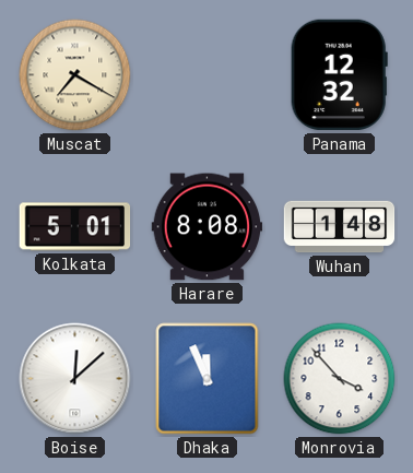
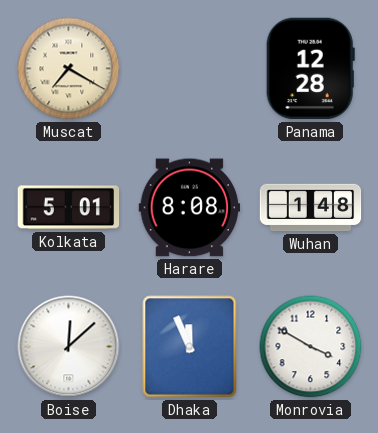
Panama: 12:32 -> 12:28 (310, 69)
Monrovia: 3:53 -> 3:50 (311, 347)
